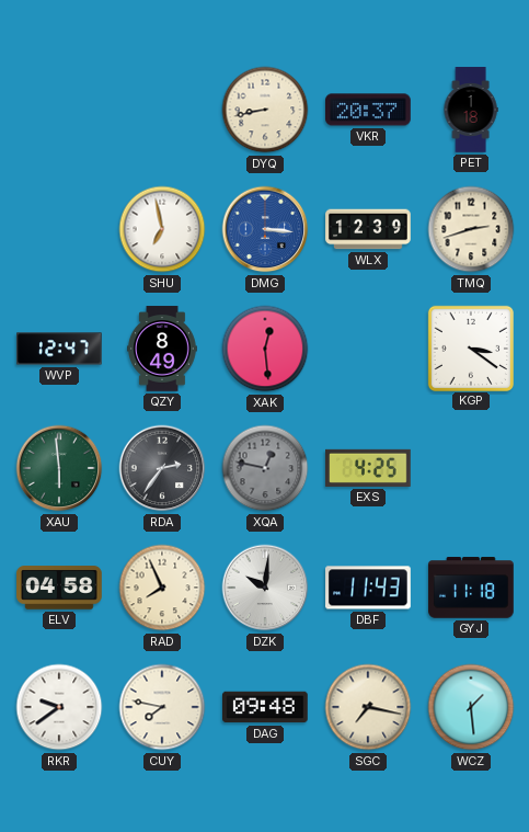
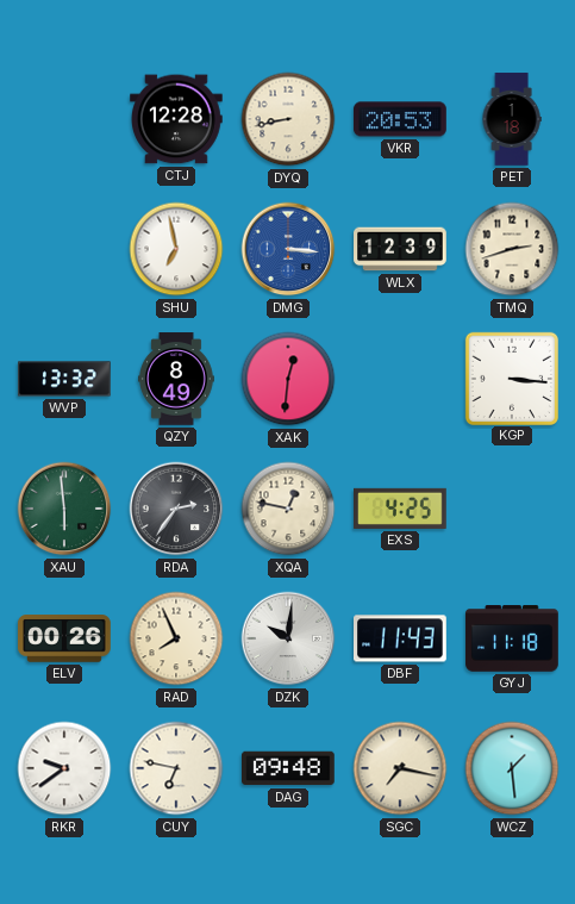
CTJ: none -> 12:28 (177, 119)
VKR: 20:37 -> 20:53 (400, 119)
WVP: 12:47 -> 13:32 (64, 379)
XAK: 12:29 -> 12:31 (288, 379)
KGP: 3:21 -> 3:16 (511, 378)
XQA dial: grey -> cream (288, 509)
ELV: 04:58 -> 00:26 (64, 638)
CUY: 7:47 -> 6:47 (176, 768)
